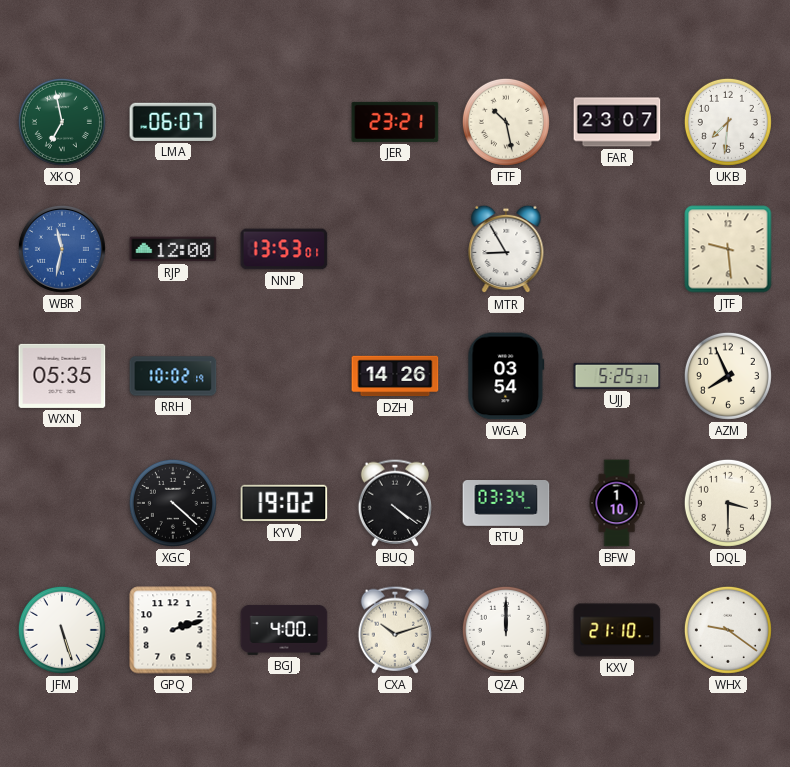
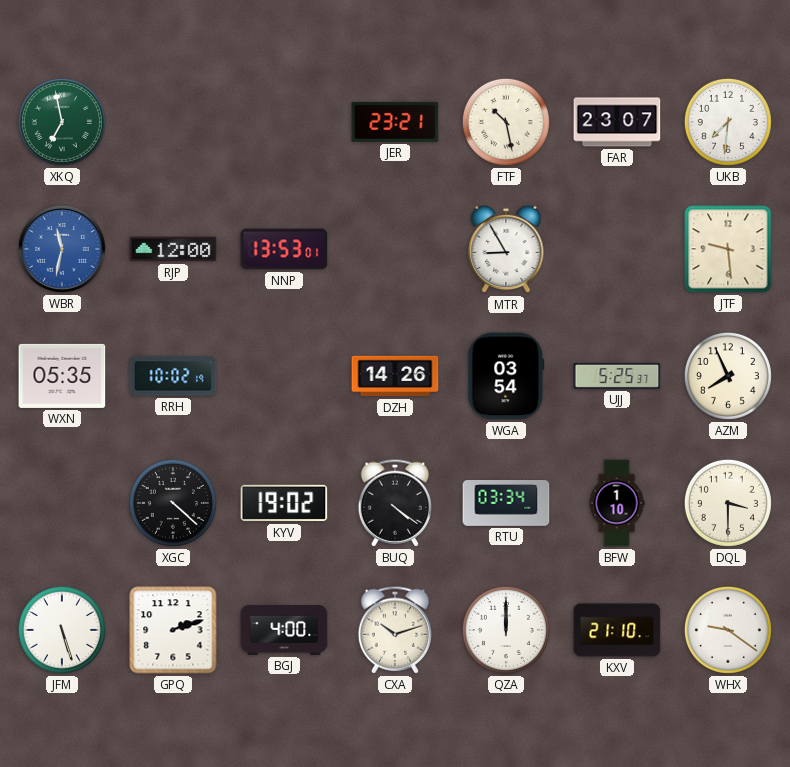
LMA: 06:07 -> none (173, 122)
